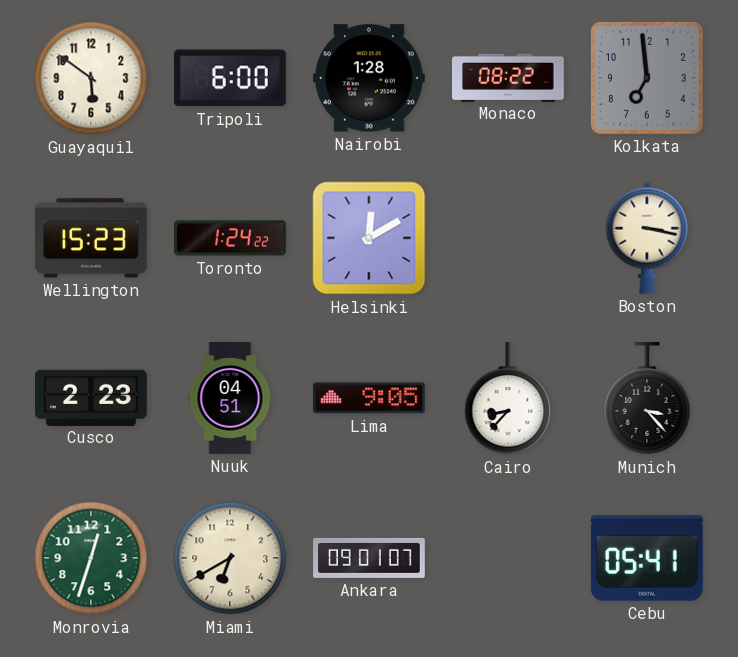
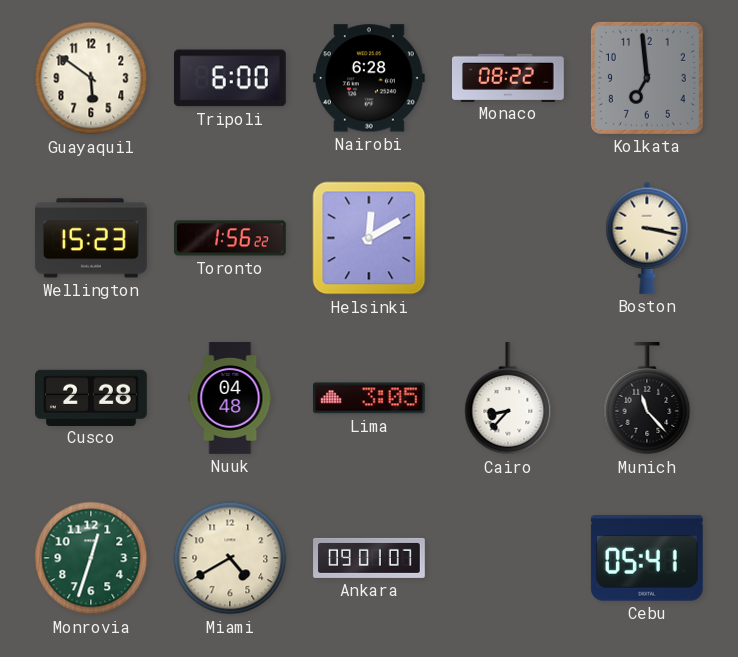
Nairobi: 1:28 -> 6:28 (369, 78)
Toronto: 1:24 -> 1:56 (231, 238)
Cusco: 2:23 -> 2:28 (92, 397)
Nuuk: 04:51 -> 04:48 (230, 398)
Lima: 9:05 -> 3:05 (369, 398)
Munich: 3:23 -> 11:23 (647, 399)
Miami: 6:40 -> 4:40 (230, 558)
